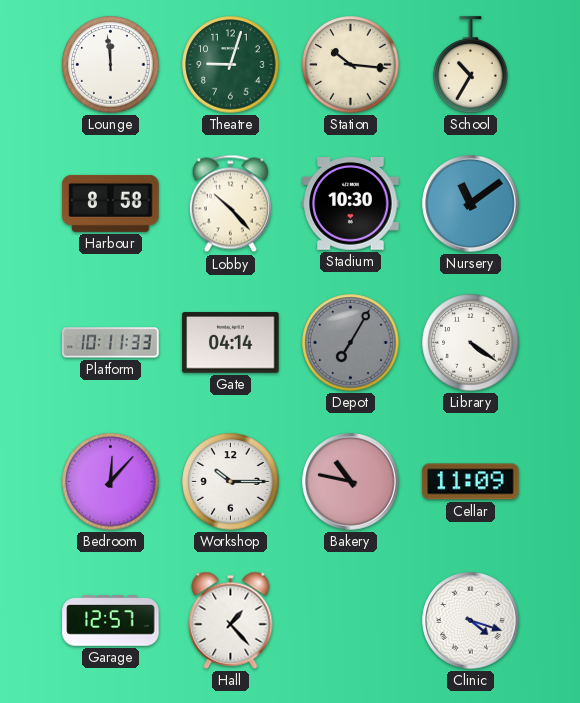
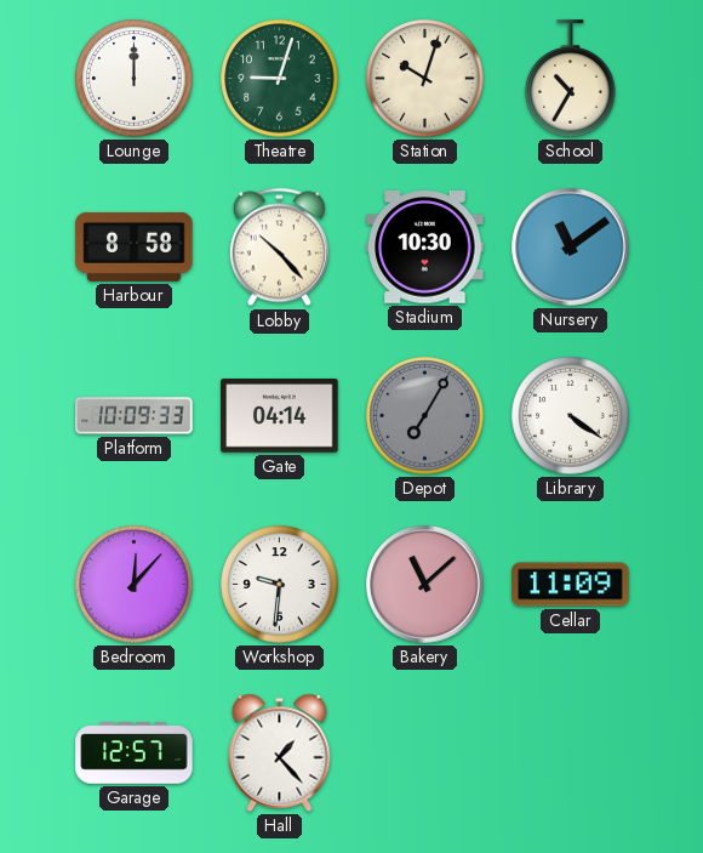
Lounge: 11:59 -> 12:00 (135, 79)
Station: 10:16 -> 10:03 (425, 79)
Platform: 10:11 -> 10:09 (135, 416)
Workshop: 10:15 -> 9:31 (280, 585)
Bakery: 10:47 -> 11:08 (425, 585)
Clinic: 4:18 -> none (471, 621)
